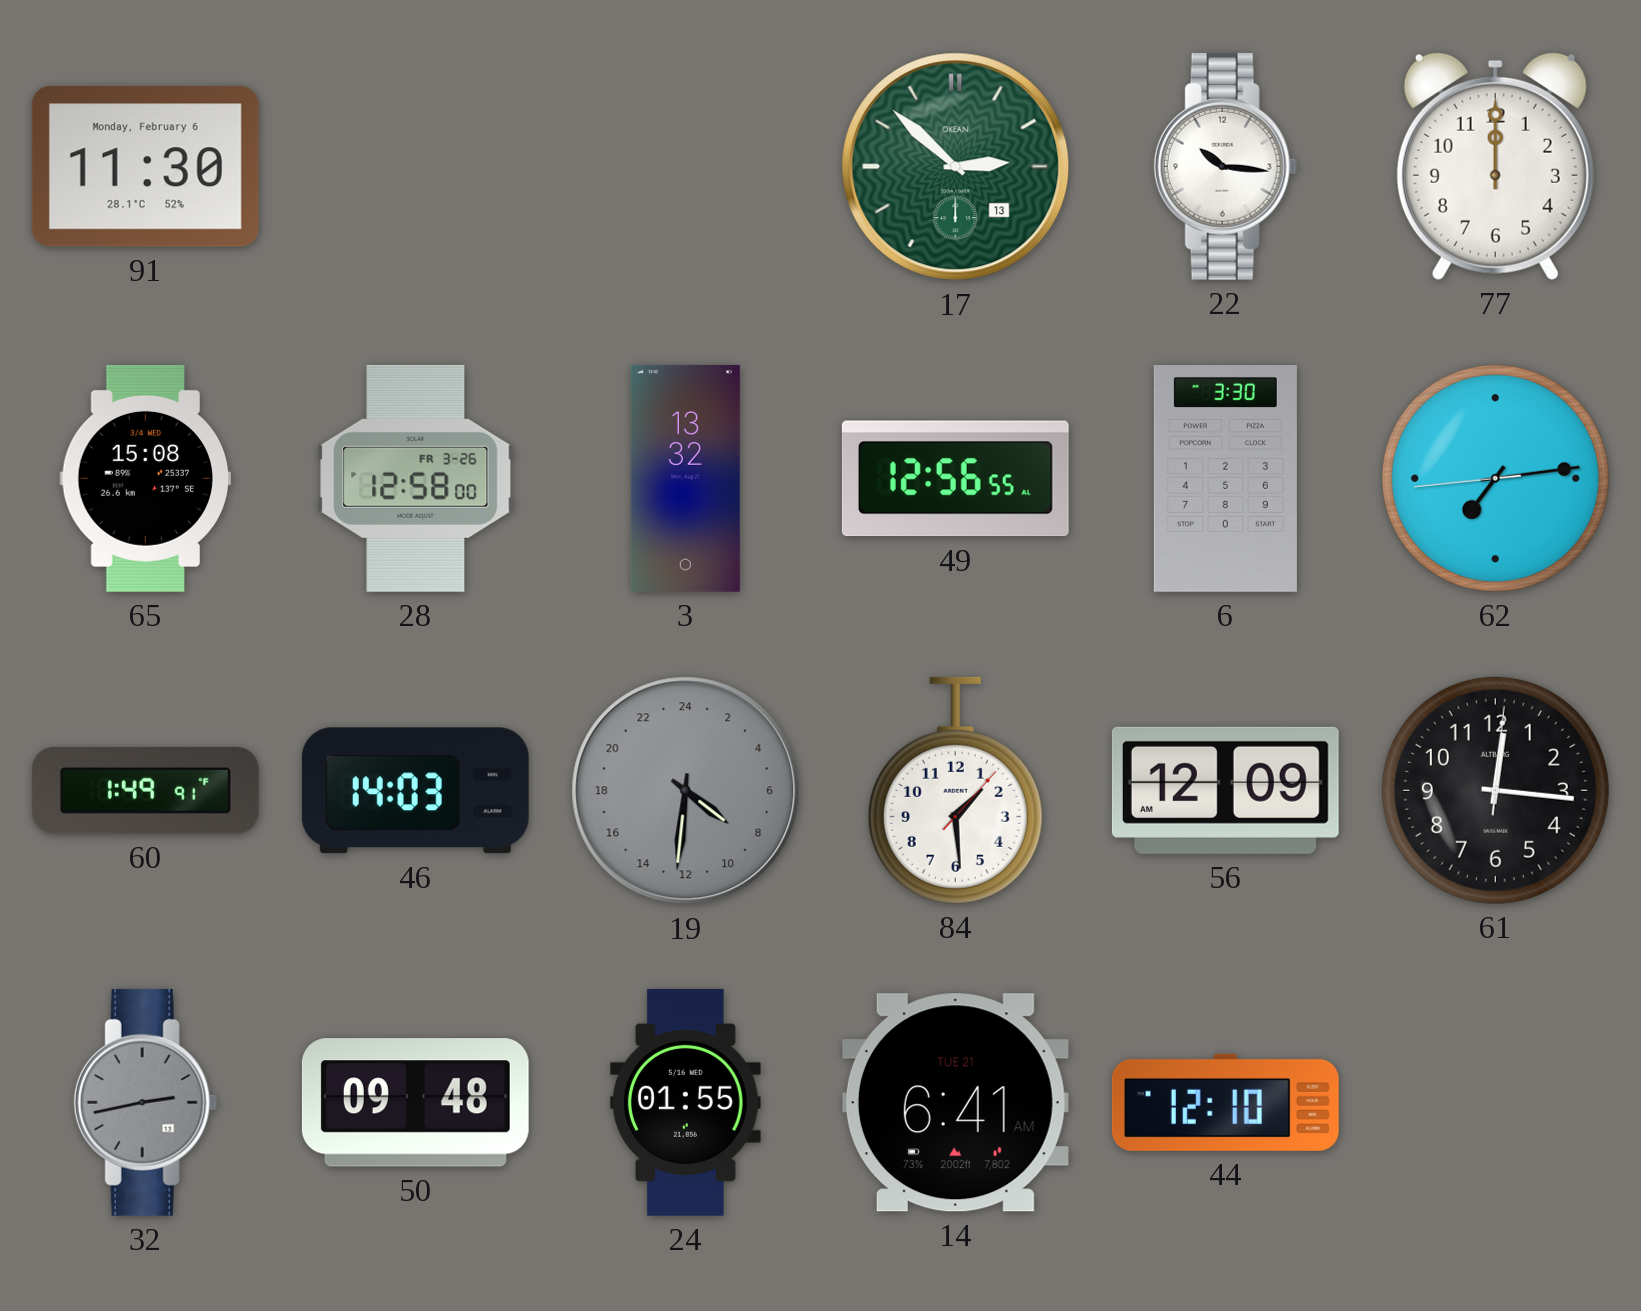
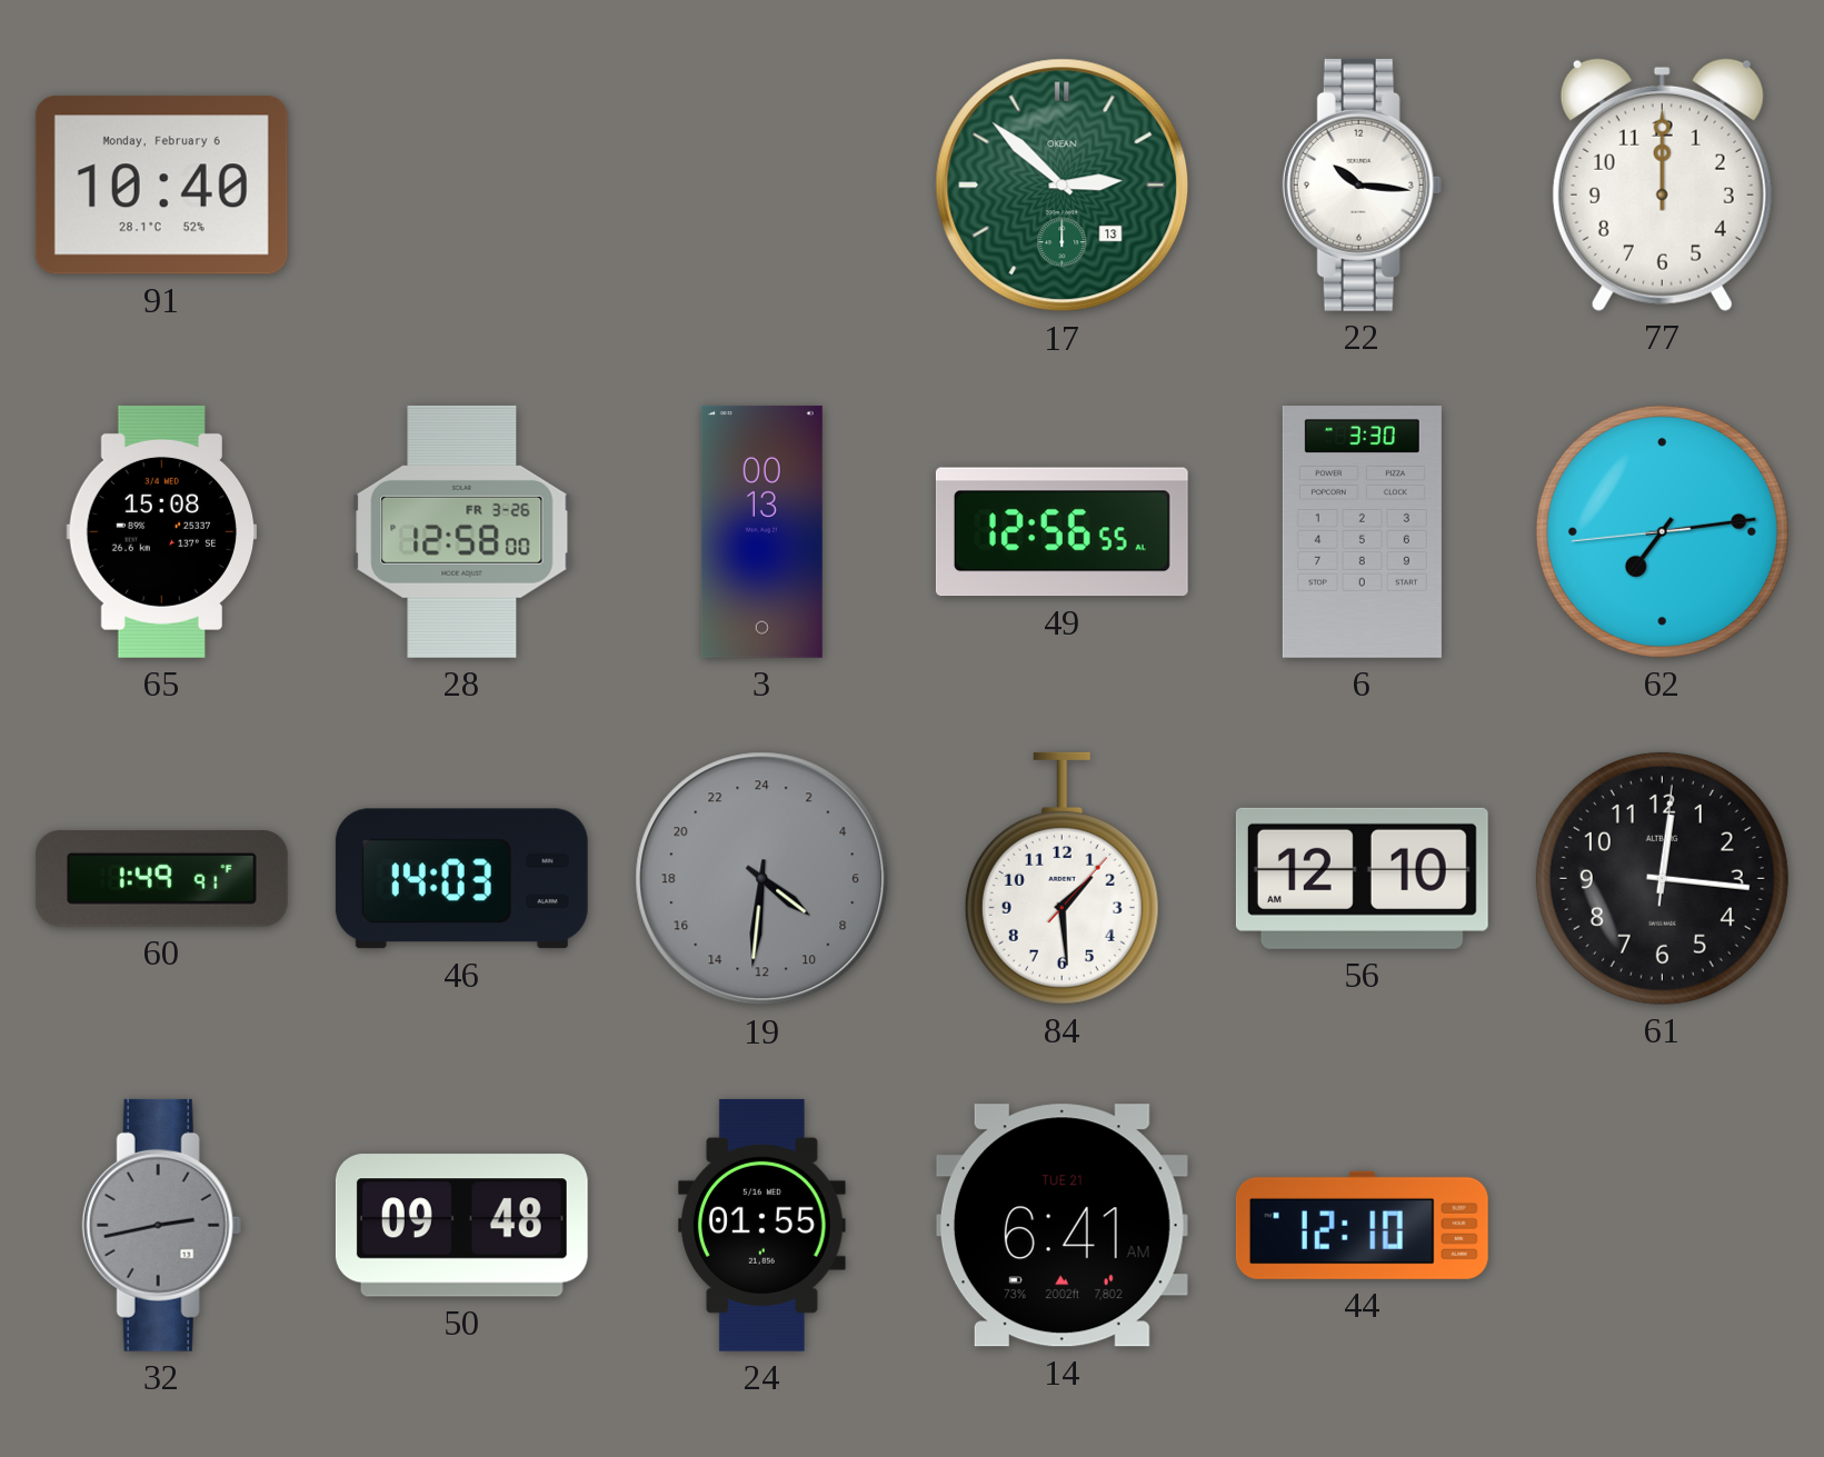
91: 11:30 -> 10:40 (161, 186)
3: 13:32 -> 00:13 (761, 531)
56: 12:09 -> 12:10 (1362, 878)
